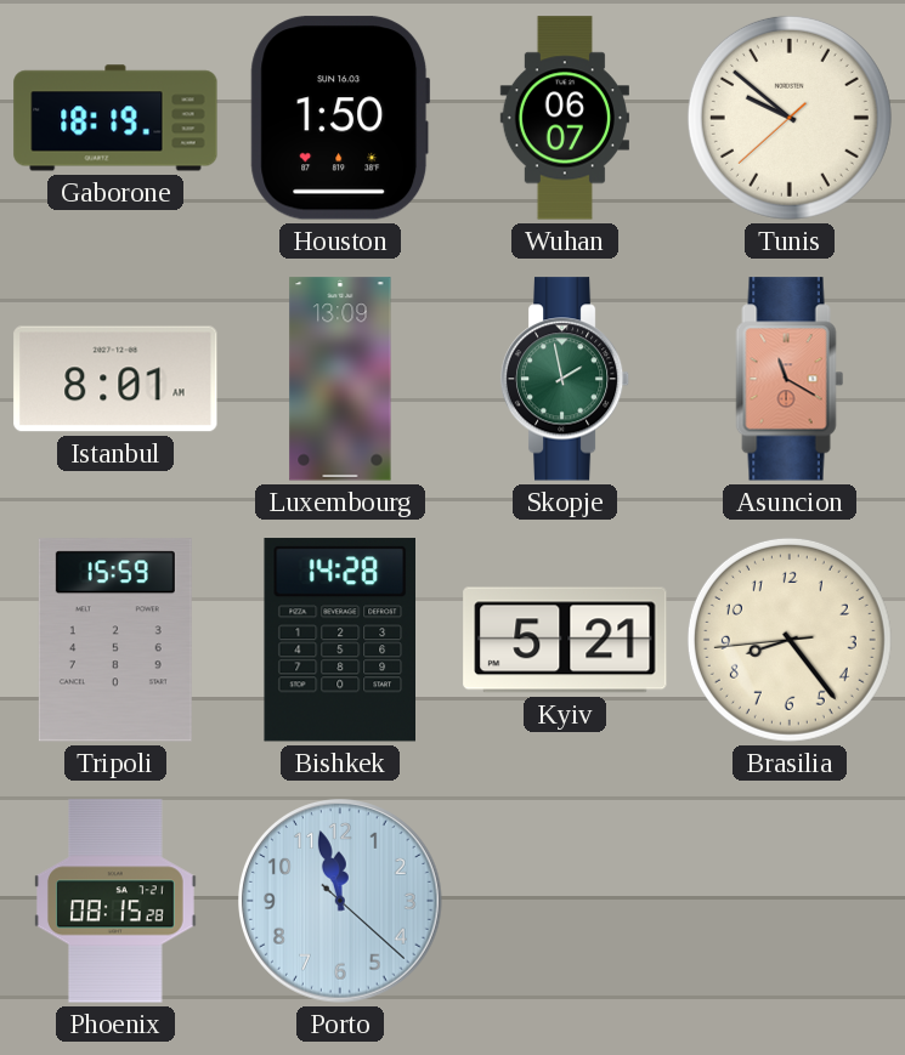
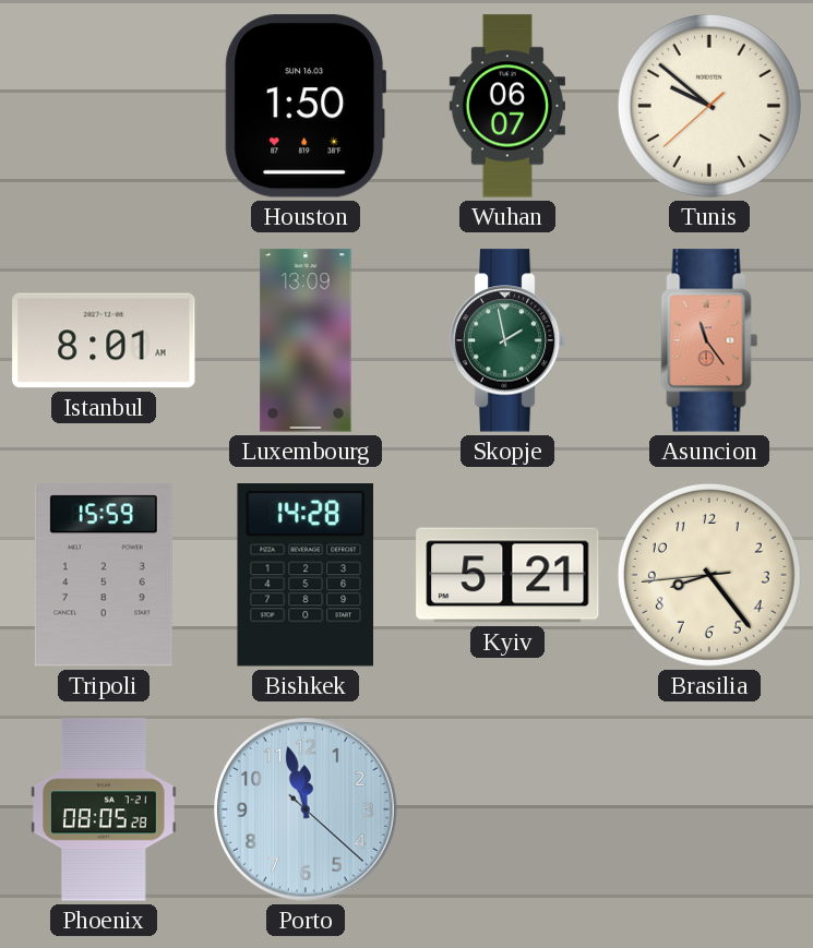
Gaborone: 18:19 -> none (115, 118)
Asuncion: 11:20 -> 11:24 (709, 340)
Phoenix: 08:15 -> 08:05 (104, 809)
